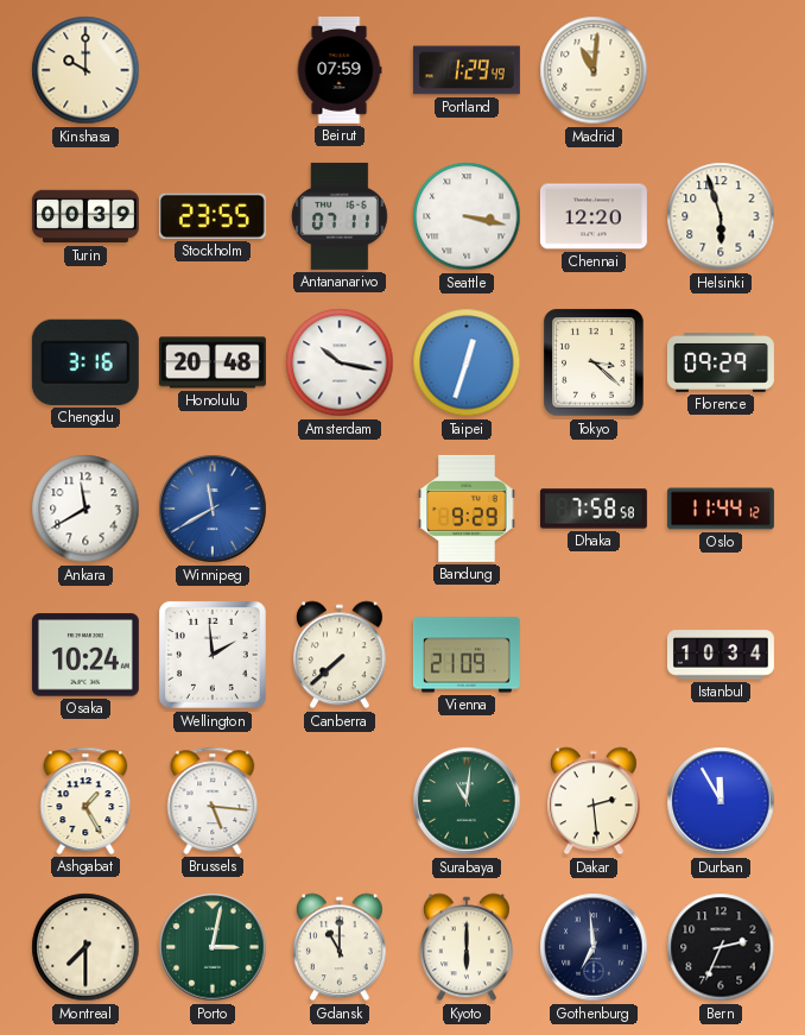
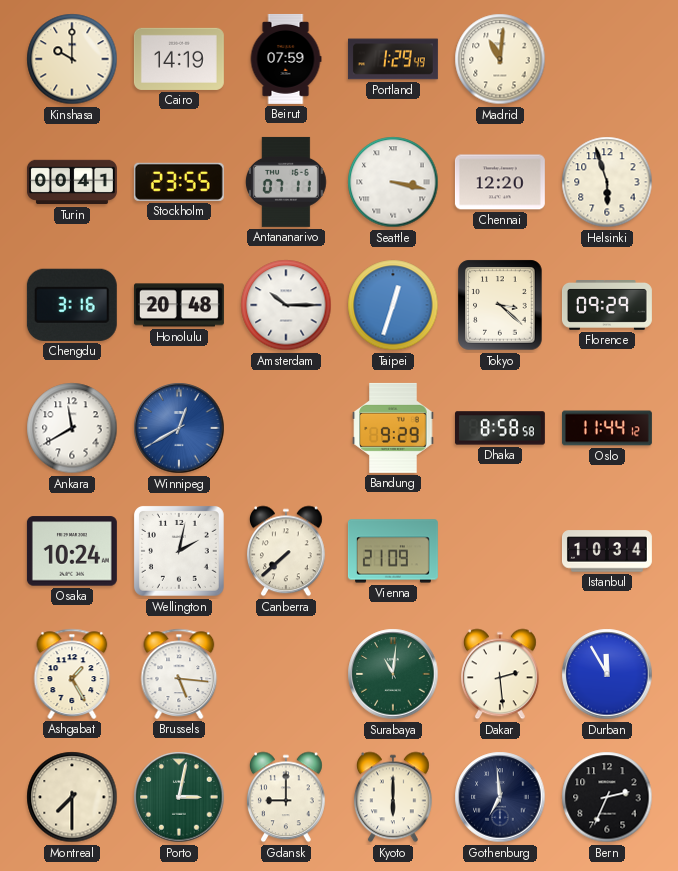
Cairo: none -> 14:19 (179, 59)
Turin: 00:39 -> 00:41 (72, 182)
Amsterdam: 10:17 -> 10:15 (286, 305)
Winnipeg: 11:40 -> 12:40 (179, 428)
Dhaka: 7:58 -> 8:58 (500, 428)
Wellington: 1:59 -> 2:02 (179, 551)
Gdansk: 11:00 -> 9:00 (286, 797)
